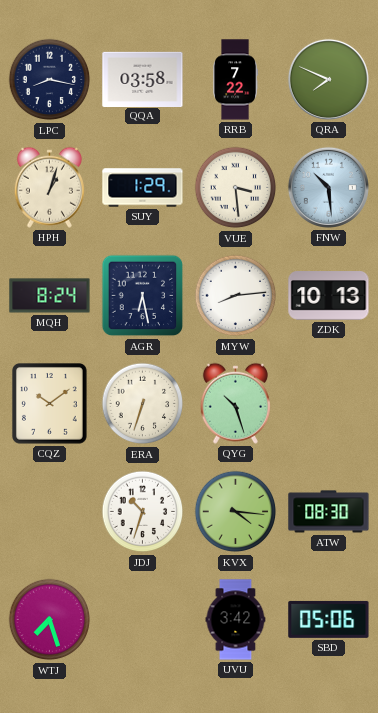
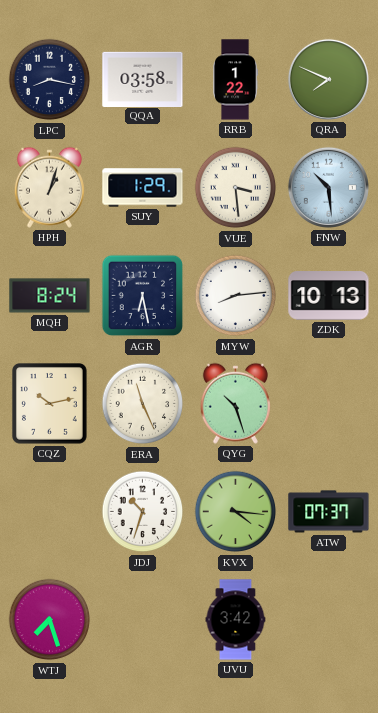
RRB: 7:22 -> 1:22 (236, 80)
CQZ: 10:09 -> 10:13 (49, 404)
ERA: 6:33 -> 11:26 (143, 404)
ATW: 08:30 -> 07:37 (329, 512)
SBD: 05:06 -> none (329, 619)
